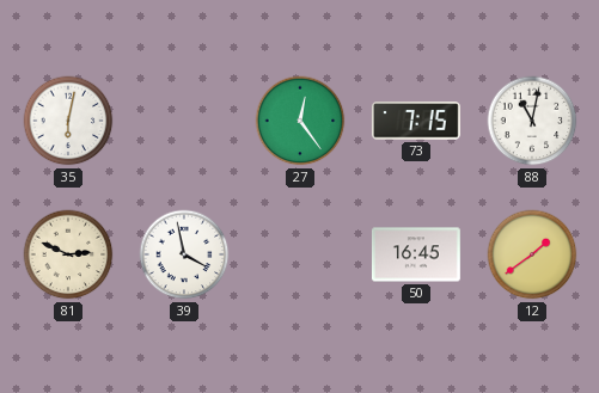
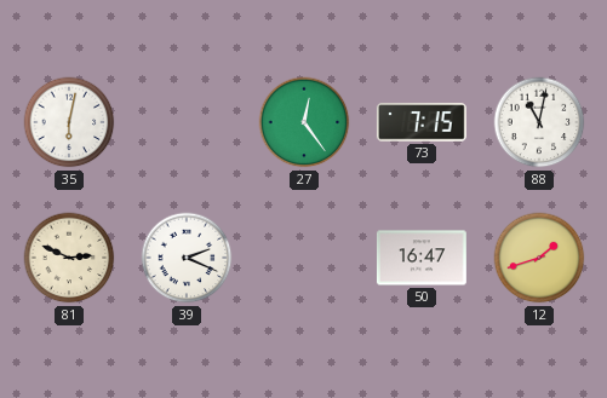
39: 3:58 -> 2:19 (187, 258)
50: 16:45 -> 16:47 (422, 258)
12: 1:39 -> 1:42 (539, 258)
